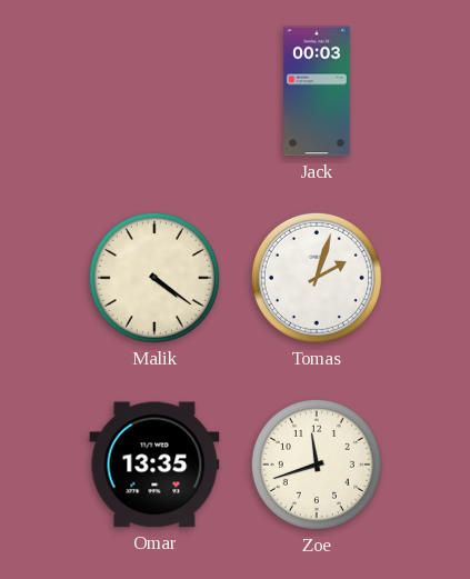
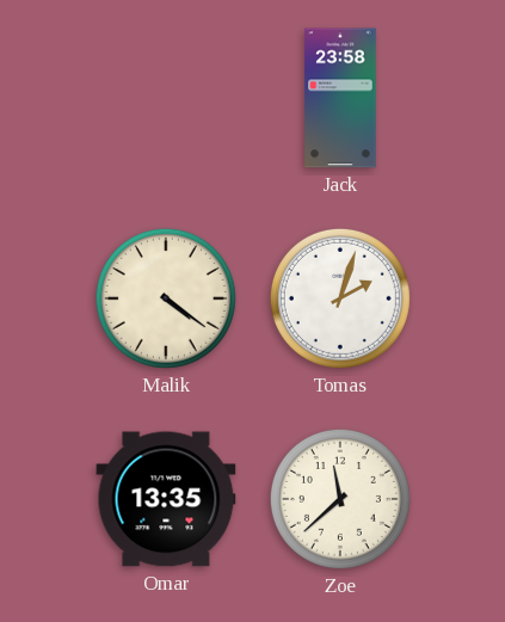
Jack: 00:03 -> 23:58 (340, 98)
Zoe: 11:42 -> 11:38 (340, 499)
